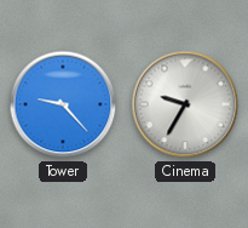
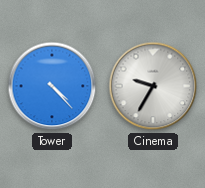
Tower: 9:23 -> 4:23 (52, 86)
